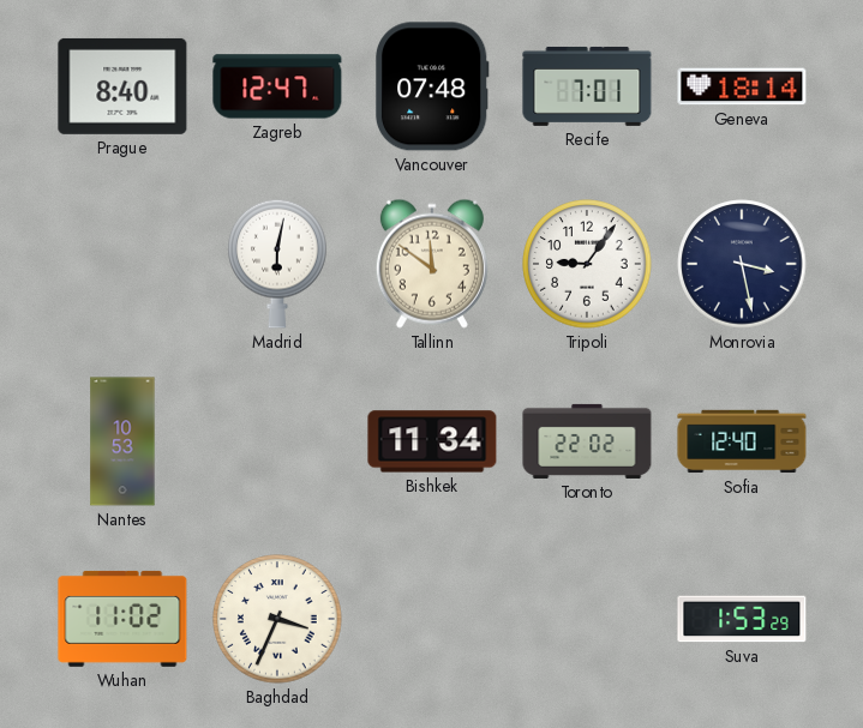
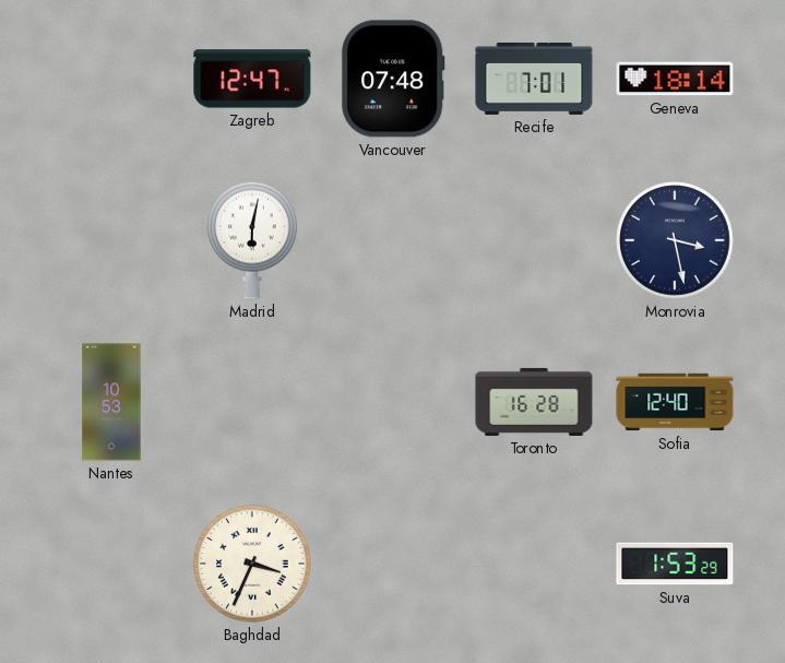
Prague: 8:40 -> none (122, 86)
Tallinn: 11:51 -> none (432, 264)
Tripoli: 9:06 -> none (587, 264)
Bishkek: 11:34 -> none (432, 441)
Toronto: 22:02 -> 16:28 (534, 402)
Wuhan: 11:02 -> none (122, 619)
